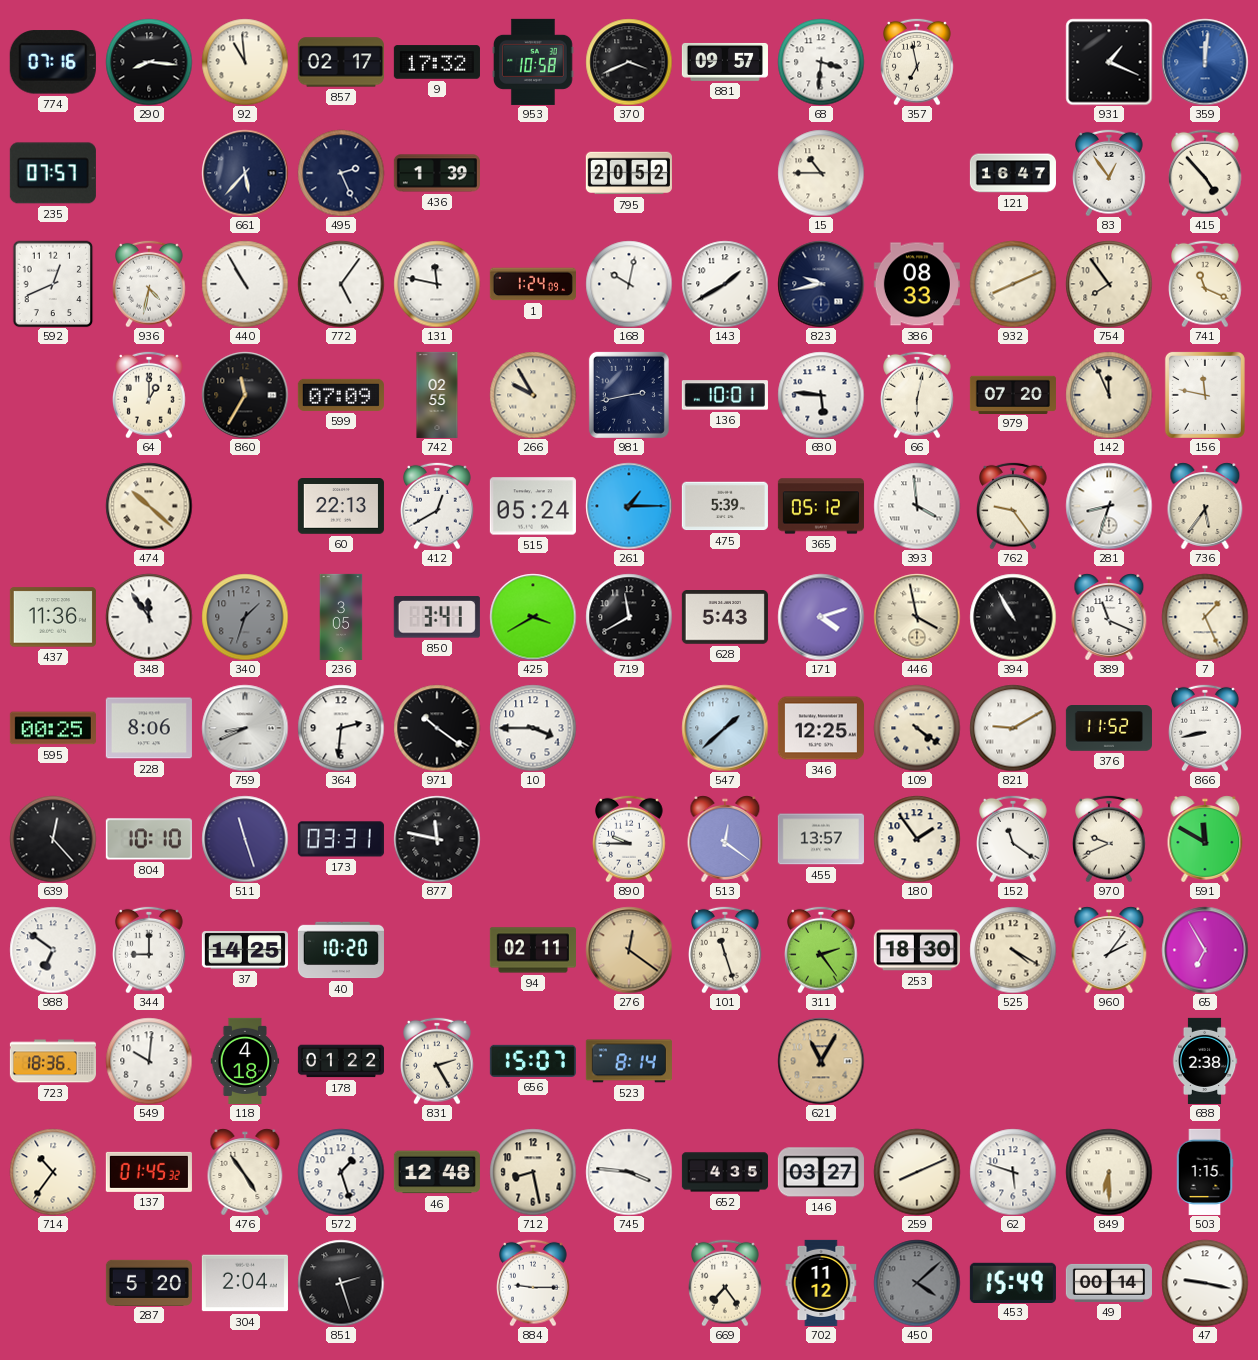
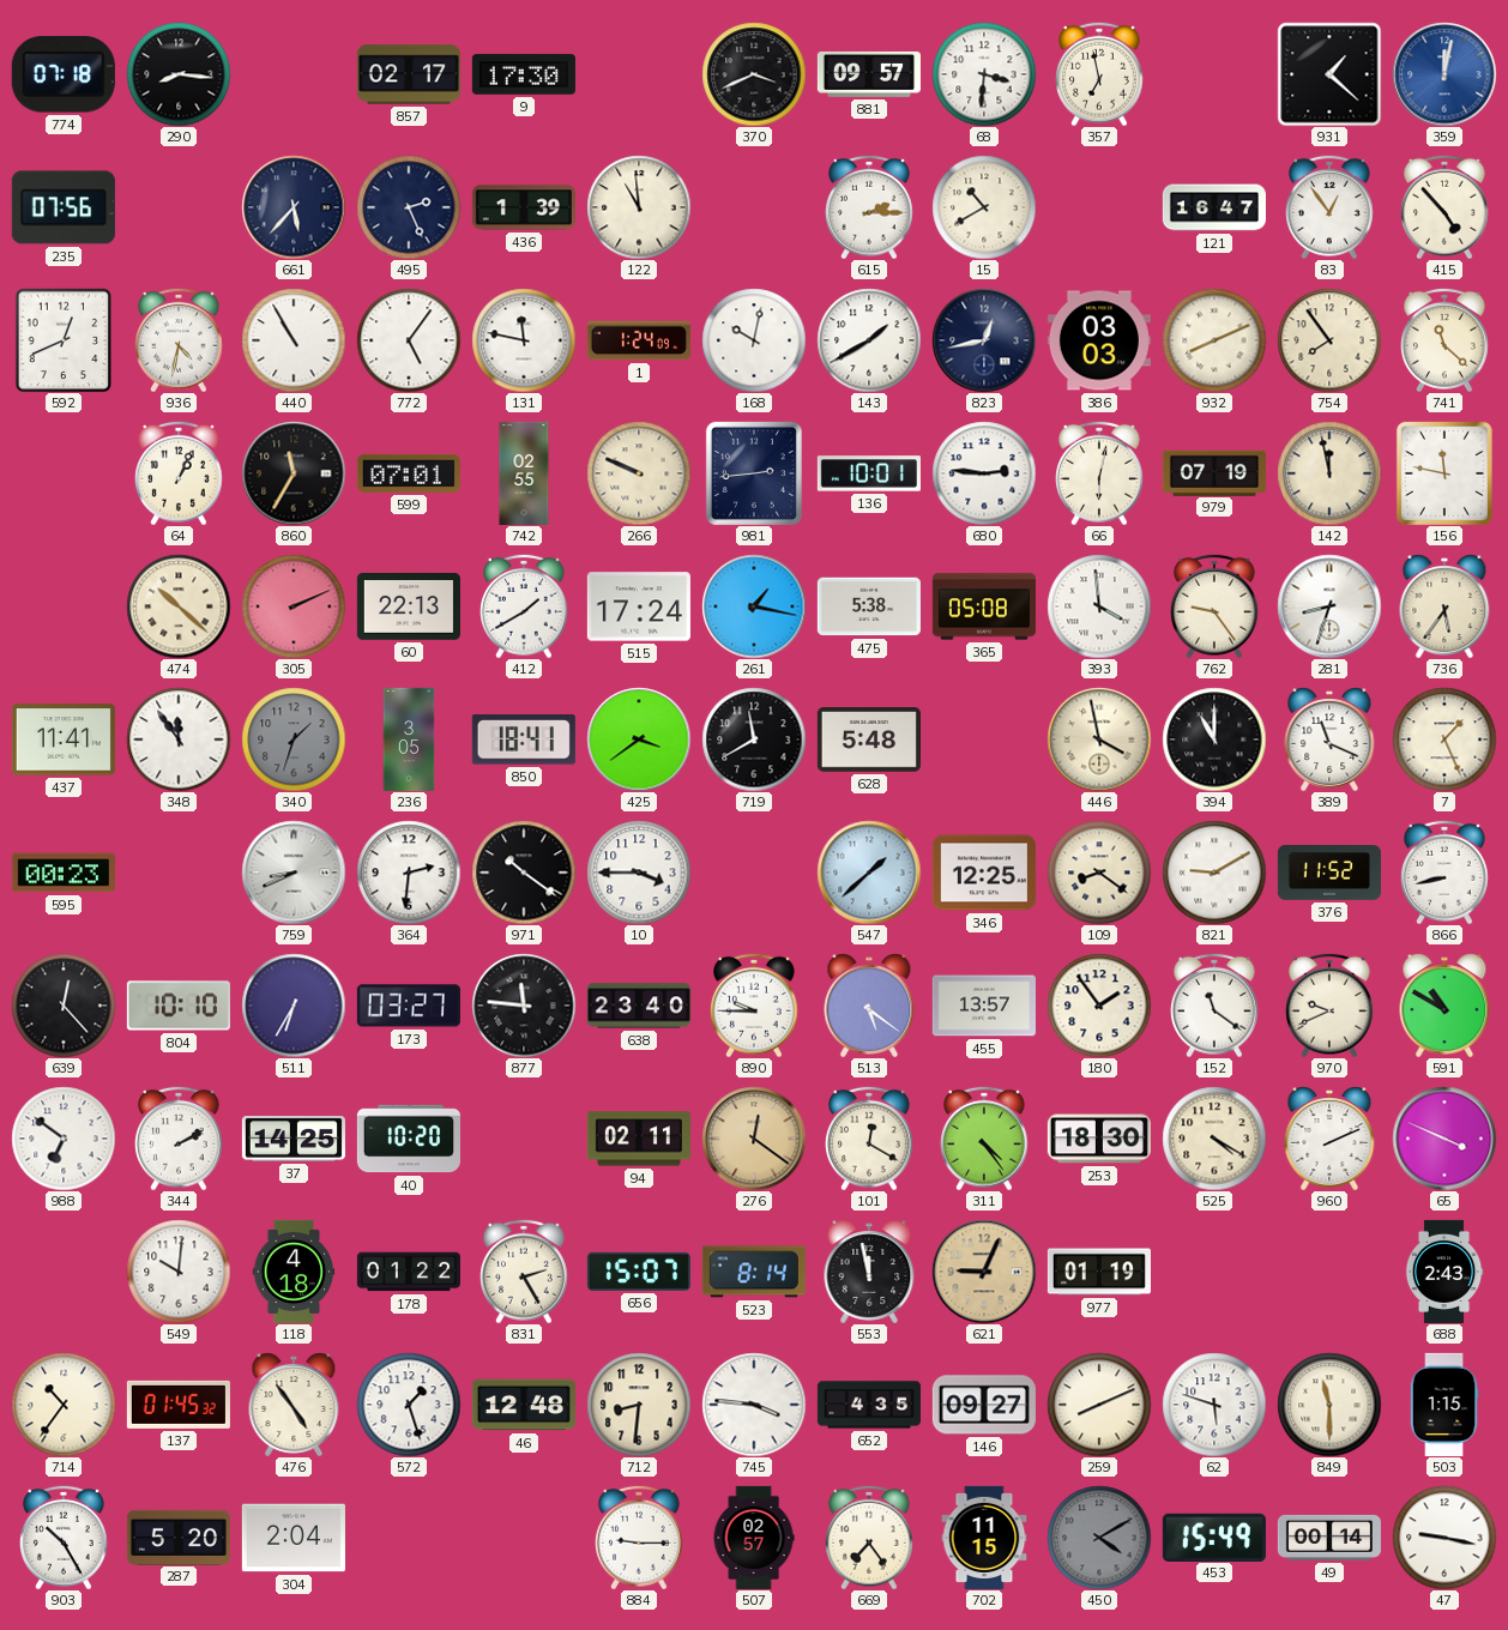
774: 07:16 -> 07:18 (64, 74)
92: 10:59 -> none (245, 62)
9: 17:32 -> 17:30 (524, 74)
953: 10:58 -> none (533, 62)
931: 1:19 -> 1:22 (1329, 74)
359: 12:01 -> 12:02 (1444, 74)
235: 07:57 -> 07:56 (64, 207)
122: none -> 10:59 (639, 207)
795: 20:52 -> none (629, 173)
615: none -> 2:15 (870, 207)
15: 10:45 -> 10:40 (984, 207)
823: 9:43 -> 12:43 (984, 340)
386: 08:33 -> 03:03 (1099, 340)
741: 11:19 -> 11:22 (1446, 340)
64: 1:00 -> 1:04 (180, 473)
599: 07:09 -> 07:01 (409, 473)
266: 9:55 -> 9:49 (639, 473)
981: 2:43 -> 2:44 (754, 473)
680: 5:46 -> 2:46 (984, 473)
979: 07:20 -> 07:19 (1214, 472)
142: 11:56 -> 11:58 (1329, 473)
305: none -> 2:11 (294, 606)
412: 12:40 -> 1:40 (525, 606)
515: 05:24 -> 17:24 (639, 606)
261: 1:15 -> 1:17 (754, 606)
475: 5:39 -> 5:38 (869, 606)
365: 05:12 -> 05:08 (984, 606)
437: 11:36 -> 11:41 (64, 739)
850: 3:41 -> 18:41 (524, 739)
425: 3:40 -> 3:39 (639, 739)
628: 5:43 -> 5:48 (869, 741)
171: 4:12 -> none (821, 617)
394: 10:55 -> 11:00 (1214, 739)
595: 00:25 -> 00:23 (64, 873)
228: 8:06 -> none (149, 728)
109: 4:21 -> 8:21 (1099, 873)
511: 11:27 -> 6:35 (294, 1006)
173: 03:31 -> 03:27 (409, 1006)
877: 11:47 -> 11:46 (524, 1006)
638: none -> 23:40 (639, 1006)
513: 12:21 -> 5:21 (869, 1006)
591: 11:50 -> 10:50 (1444, 1006)
344: 9:00 -> 2:10 (180, 1139)
101: 11:27 -> 12:20 (870, 1139)
311: 2:24 -> 4:24 (985, 1139)
960: 2:06 -> 2:11 (1329, 1139)
65: 6:55 -> 3:49 (1444, 1139)
723: 18:36 -> none (53, 1061)
553: none -> 11:58 (869, 1272)
621: 11:05 -> 9:04 (984, 1272)
977: none -> 01:19 (1099, 1272)
688: 2:38 -> 2:43 (1444, 1272)
712: 8:28 -> 8:31 (639, 1405)
146: 03:27 -> 09:27 (984, 1405)
849: 6:30 -> 11:30 (1329, 1405)
903: none -> 10:25 (65, 1538)
851: 2:27 -> none (341, 1283)
507: none -> 02:57 (754, 1538)
702: 11:12 -> 11:15 (984, 1538)
450: 4:08 -> 4:10 (1099, 1538)
